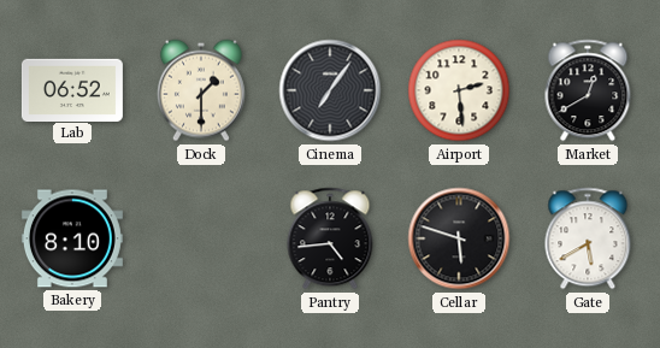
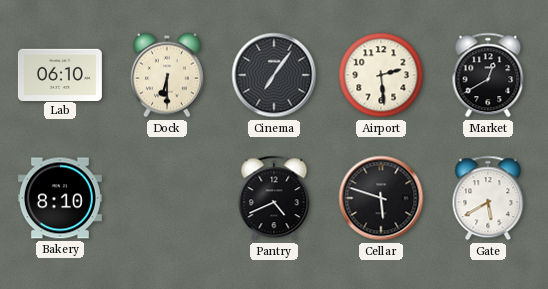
Lab: 06:52 -> 06:10 (60, 74)
Dock: 1:30 -> 6:30 (167, 75)
Pantry: 4:44 -> 4:41 (274, 198)
